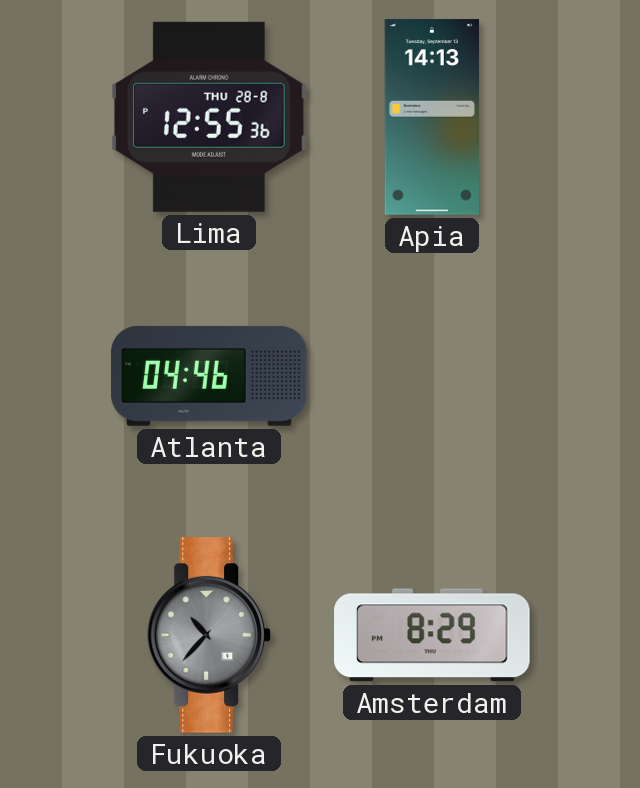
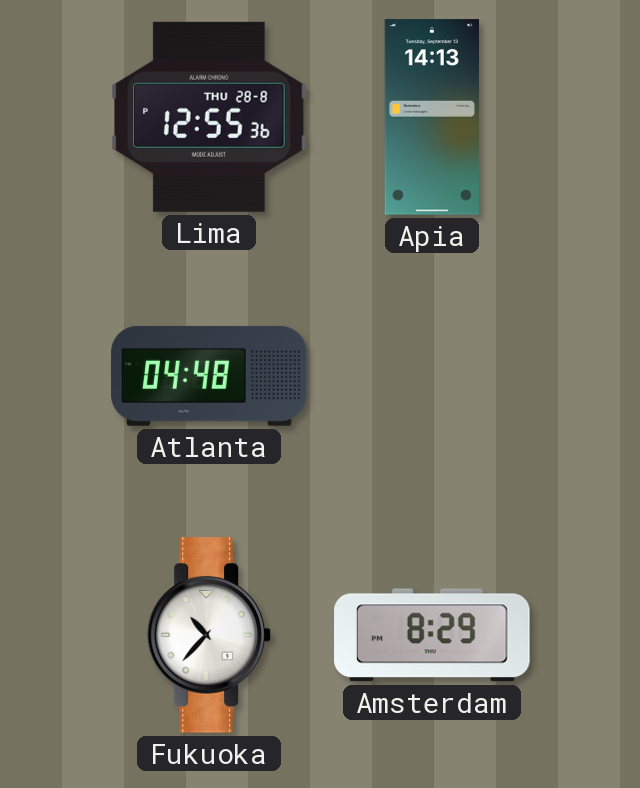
Atlanta: 04:46 -> 04:48 (209, 376)
Fukuoka dial: grey -> white (209, 635)
